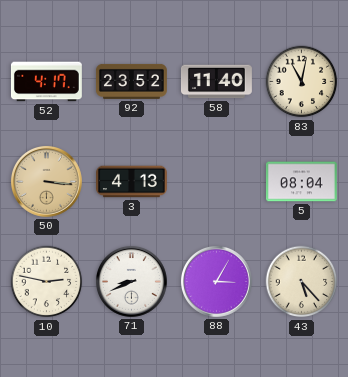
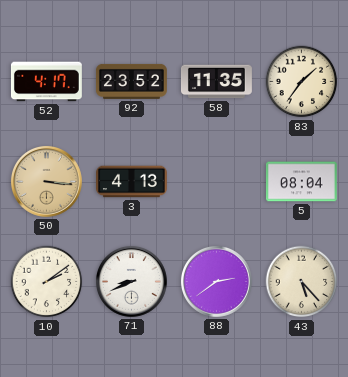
58: 11:40 -> 11:35 (216, 82)
83: 11:02 -> 1:36 (302, 82)
10: 2:47 -> 2:09 (47, 282)
88: 3:05 -> 2:39 (216, 281)
